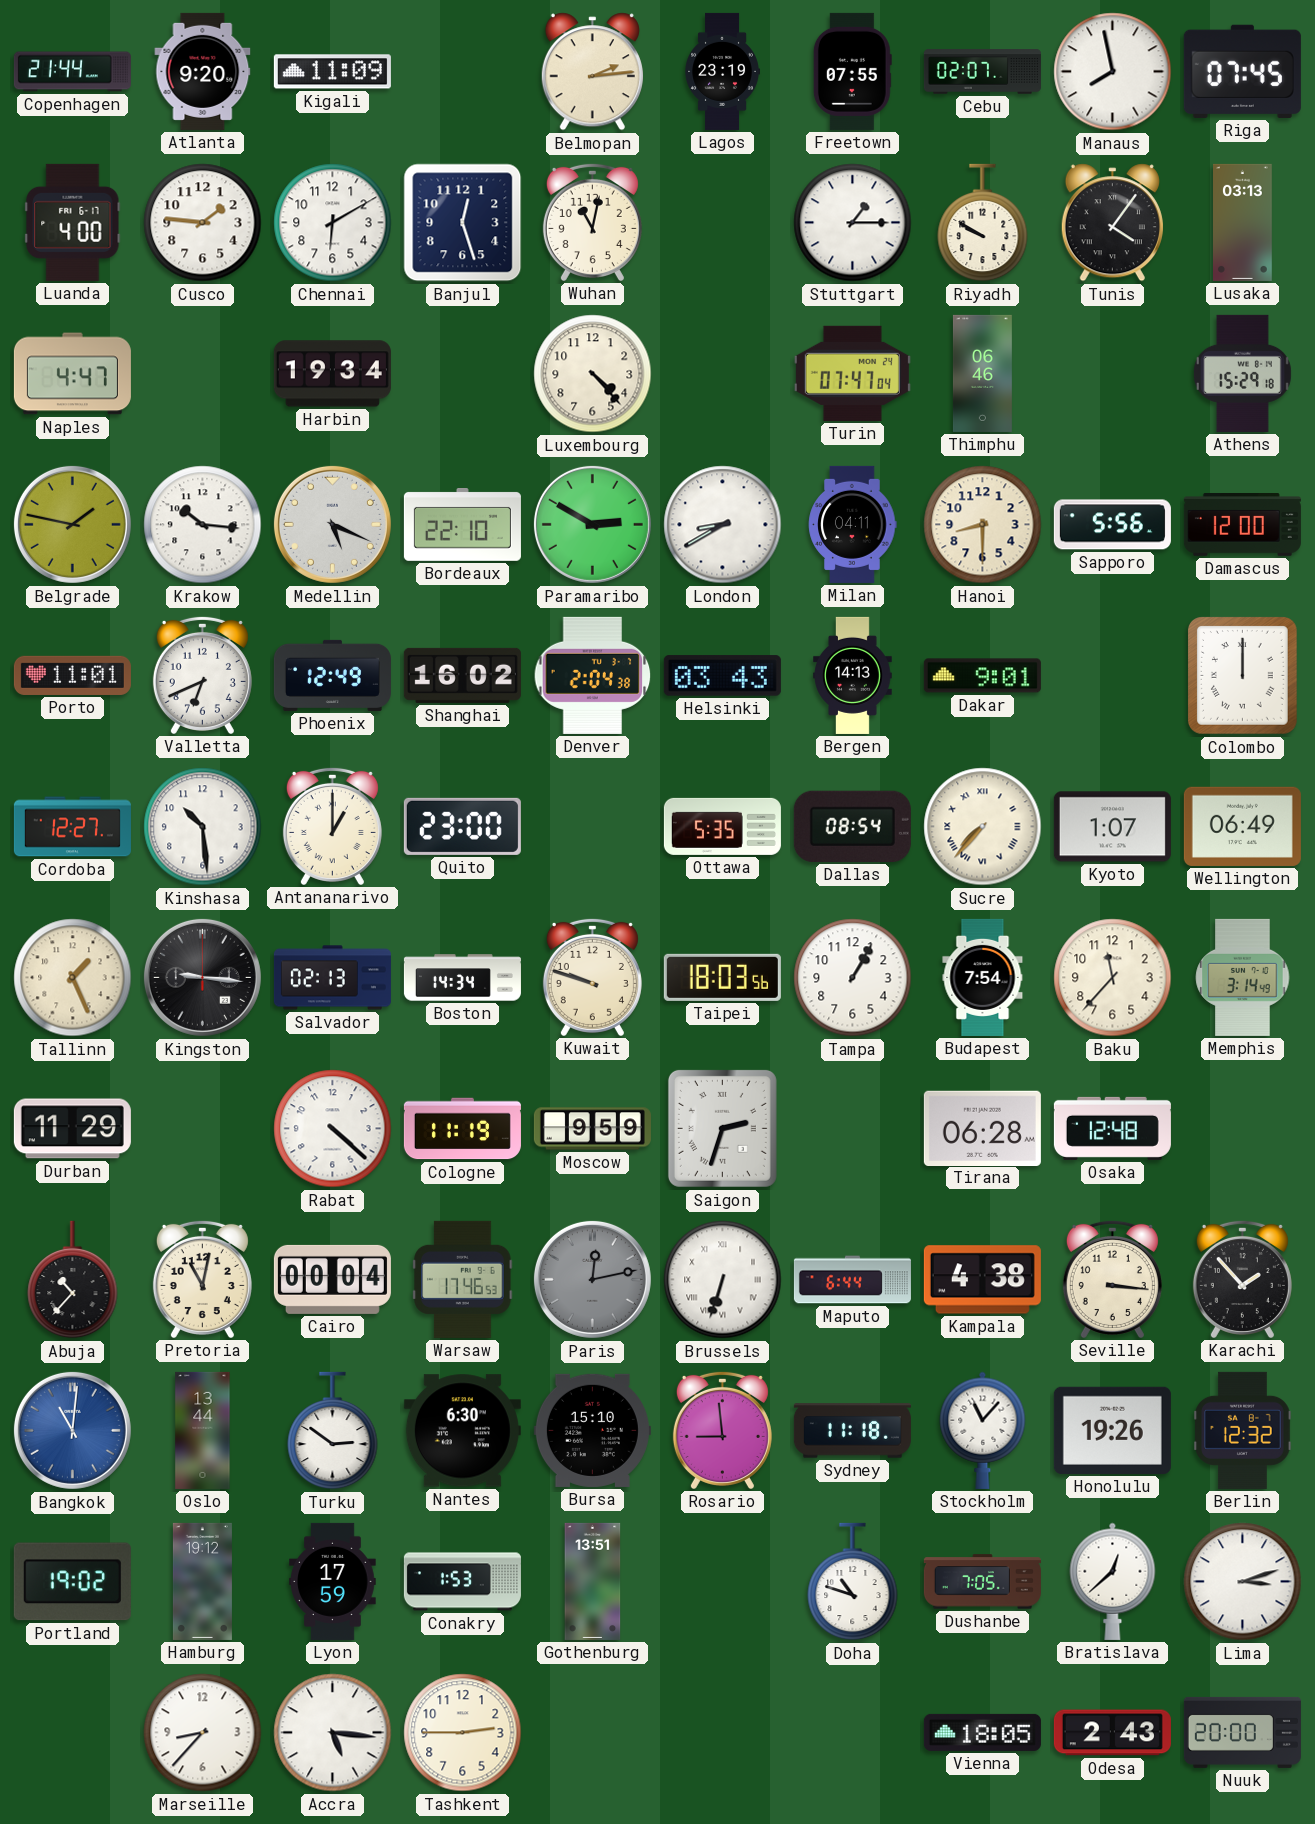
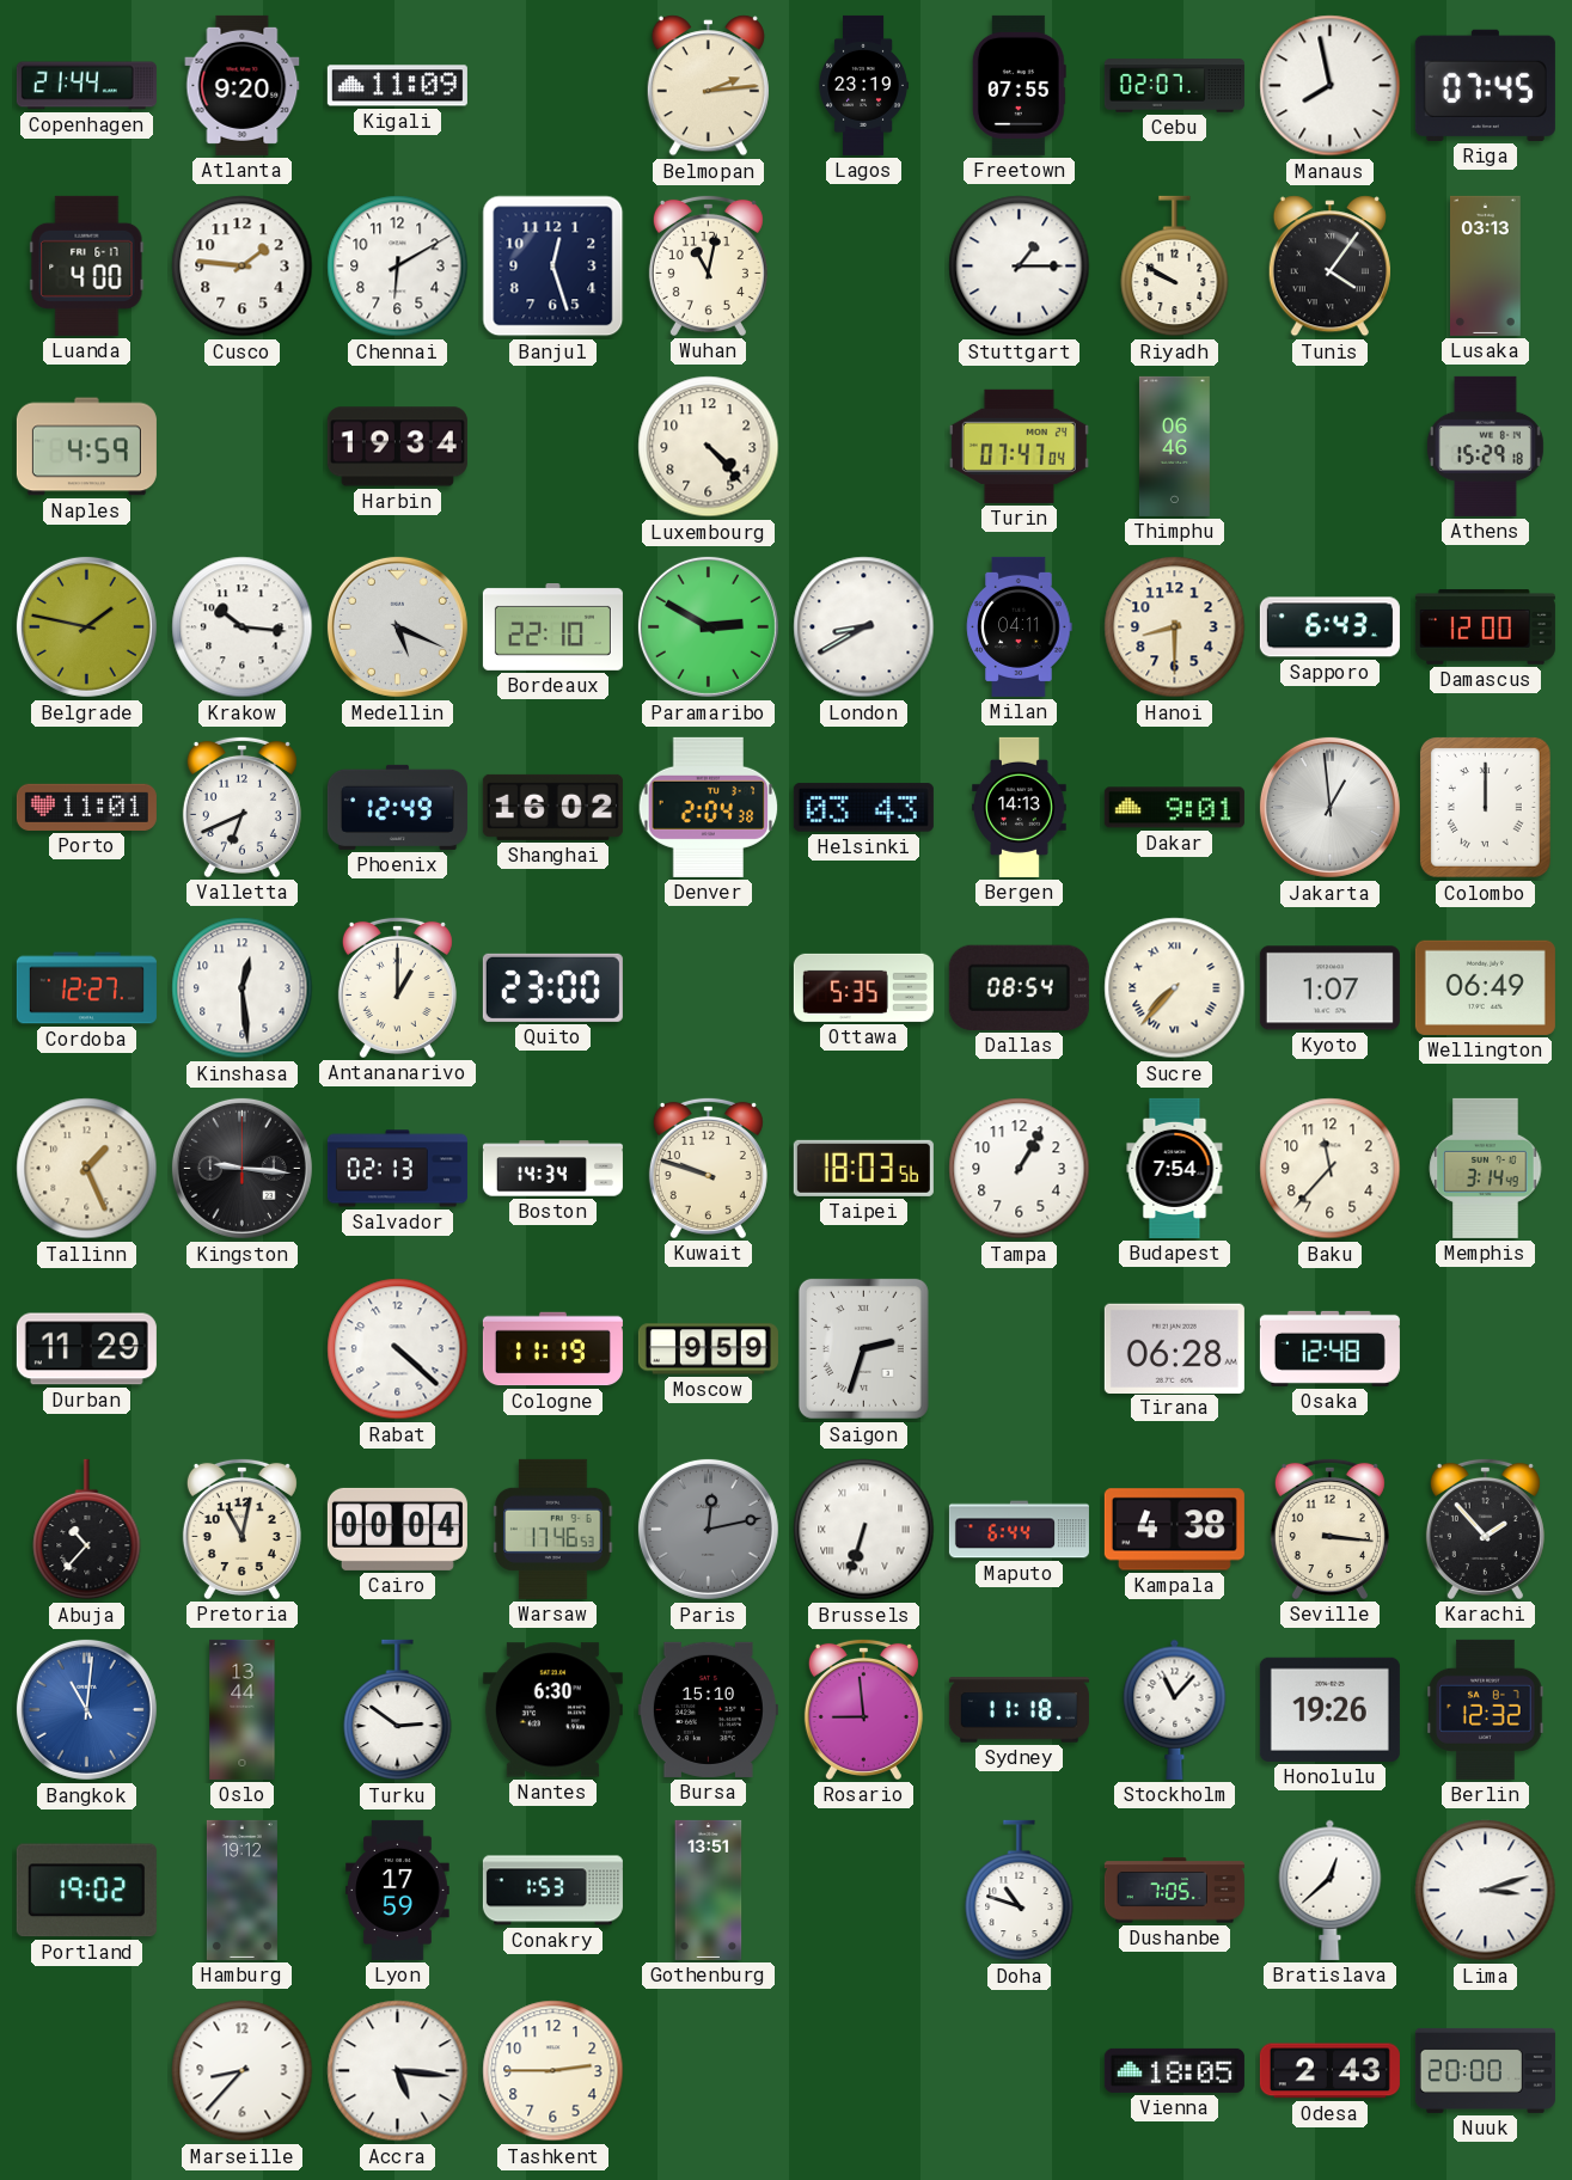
Naples: 4:47 -> 4:59 (86, 447)
Sapporo: 5:56 -> 6:43 (1329, 627)
Jakarta: none -> 12:59 (1329, 807)
Kinshasa: 10:29 -> 12:29 (243, 988)
